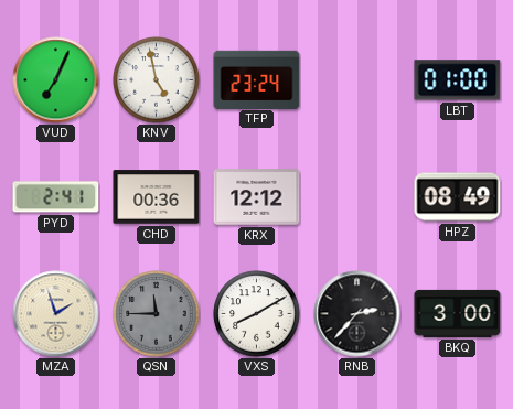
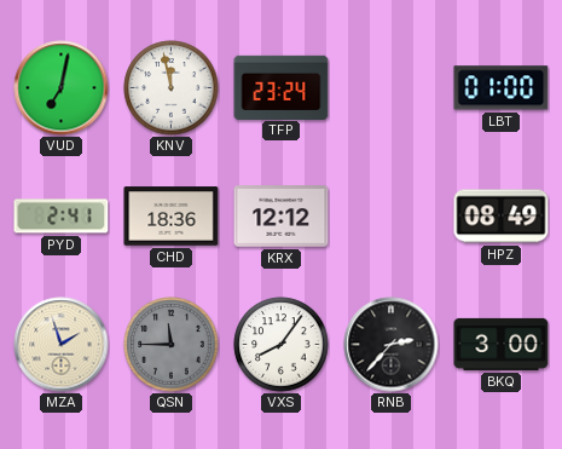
VUD: 7:04 -> 7:02 (62, 88)
KNV: 4:58 -> 11:58 (172, 88)
CHD: 00:36 -> 18:36 (172, 217)
VXS: 8:10 -> 8:06 (282, 345)
